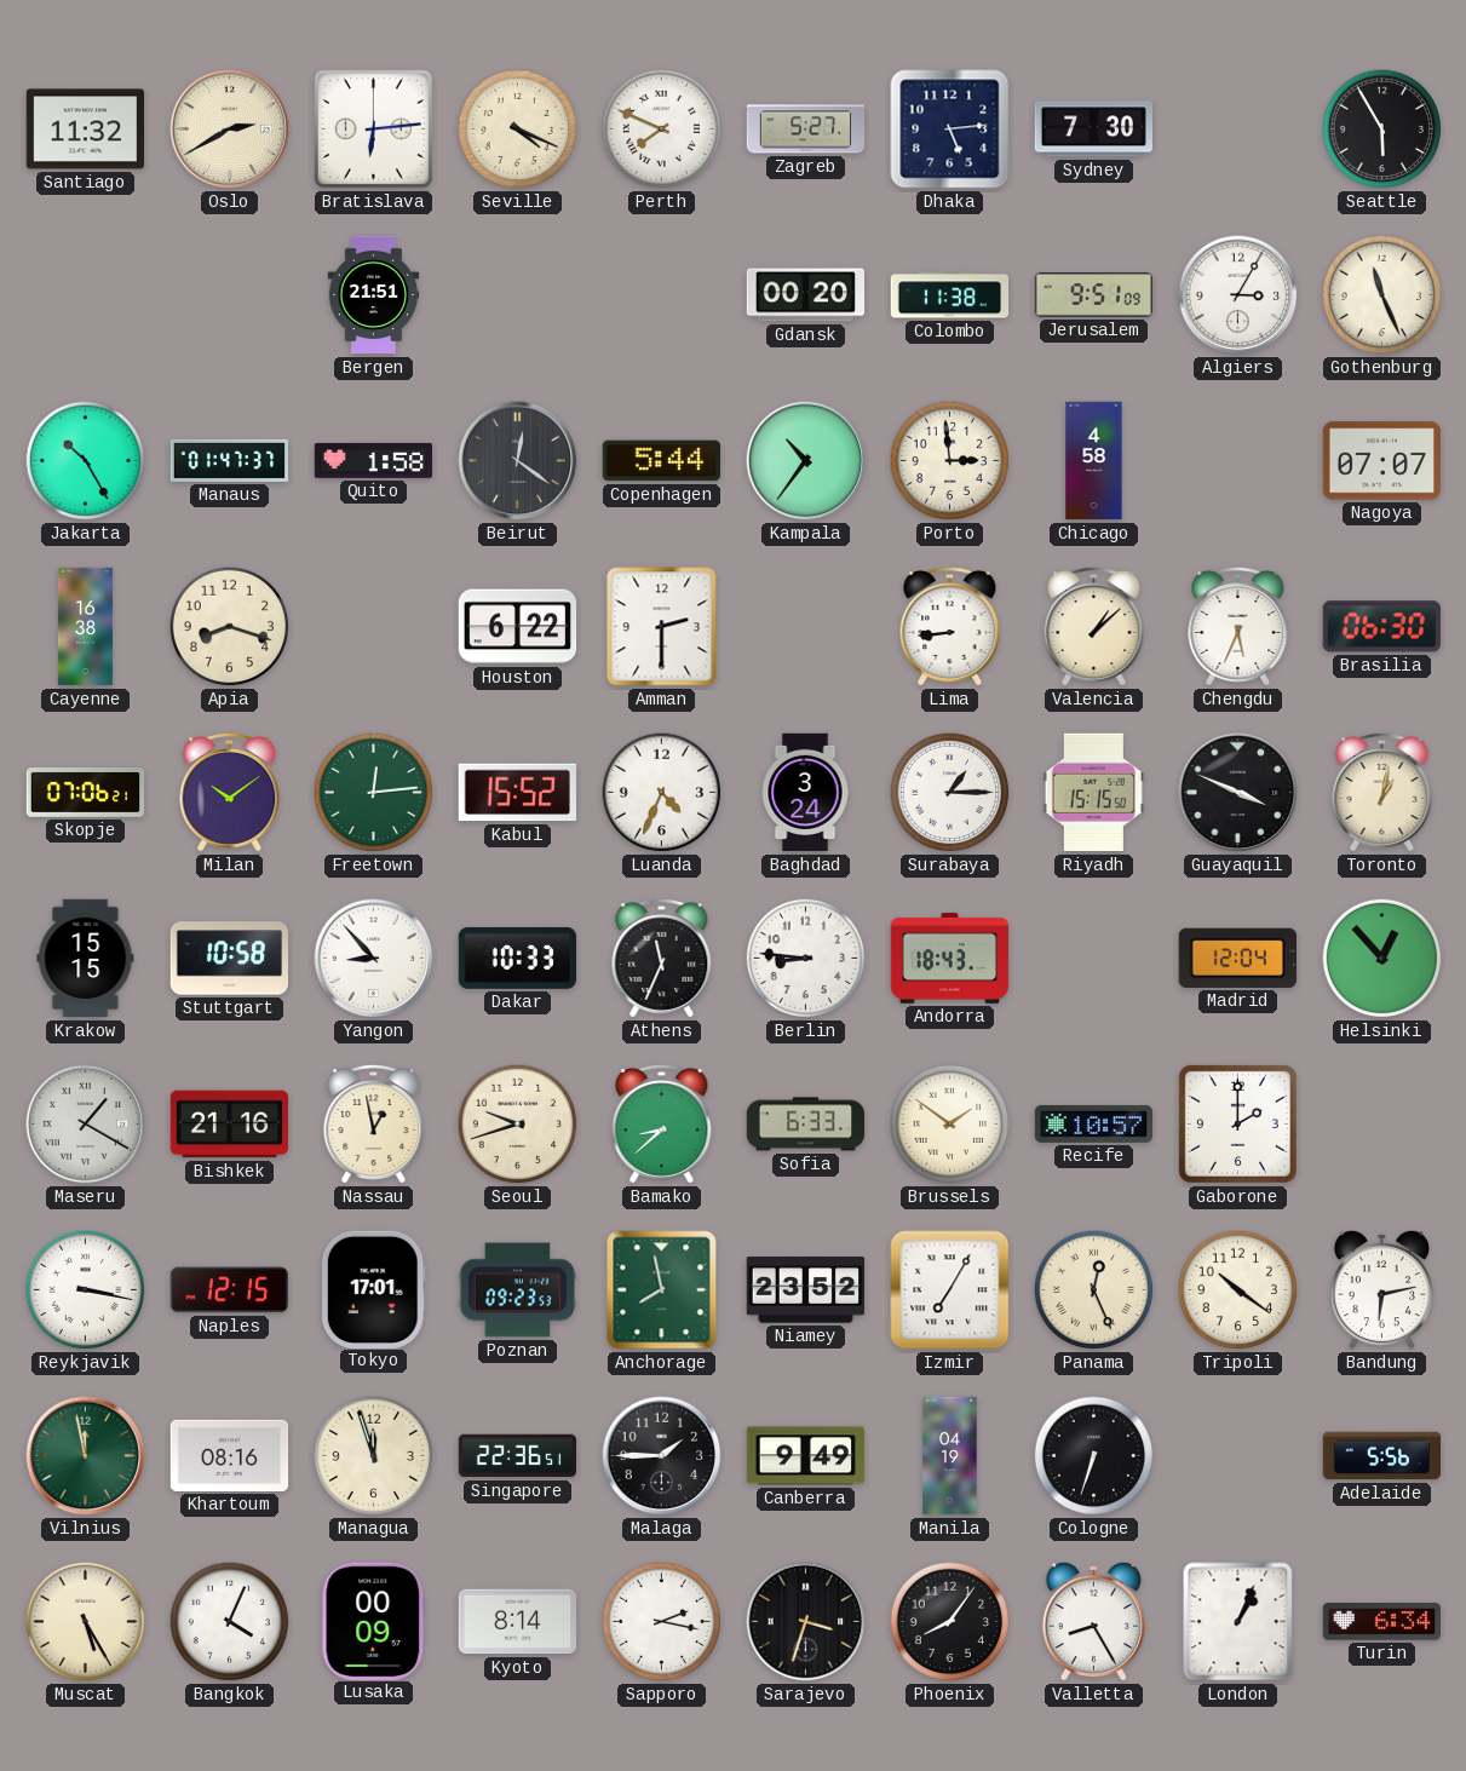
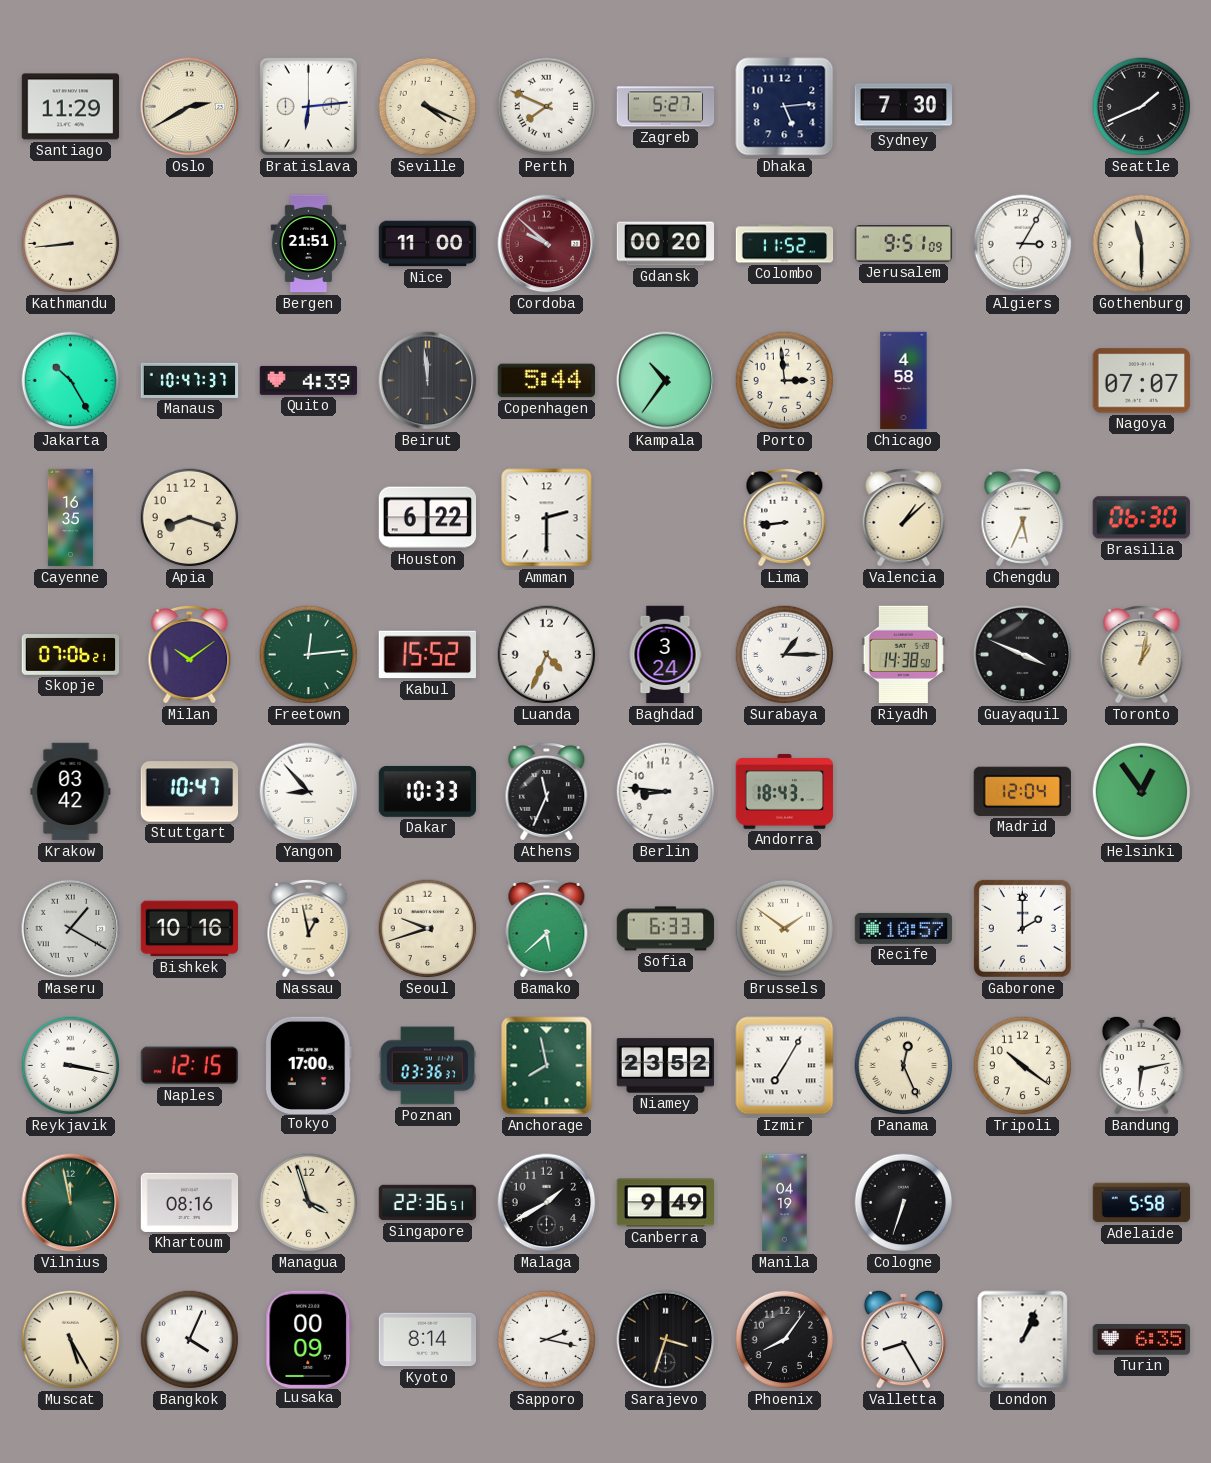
Santiago: 11:32 -> 11:29 (71, 107)
Seattle: 5:55 -> 1:41 (1142, 107)
Kathmandu: none -> 8:44 (71, 244)
Nice: none -> 11:00 (428, 244)
Cordoba: none -> 9:52 (547, 244)
Colombo: 11:38 -> 11:52 (785, 244)
Gothenburg: 11:26 -> 11:30 (1142, 244)
Manaus: 01:47 -> 10:47 (190, 380)
Quito: 1:58 -> 4:39 (309, 380)
Beirut: 12:21 -> 11:59 (428, 381)
Cayenne: 16:38 -> 16:35 (70, 518)
Riyadh: 15:15 -> 14:38 (903, 655)
Krakow: 15:15 -> 03:42 (71, 792)
Stuttgart: 10:58 -> 10:47 (190, 792)
Helsinki: 12:53 -> 12:54 (1142, 792)
Bishkek: 21:16 -> 10:16 (190, 929)
Bamako: 8:38 -> 5:38 (547, 929)
Tokyo: 17:01 -> 17:00 (308, 1065)
Poznan: 09:23 -> 03:36 (428, 1066)
Managua: 11:57 -> 3:57 (309, 1203)
Malaga: 1:45 -> 1:40 (547, 1203)
Adelaide: 5:56 -> 5:58 (1142, 1203)
Turin: 6:34 -> 6:35 (1141, 1340)
